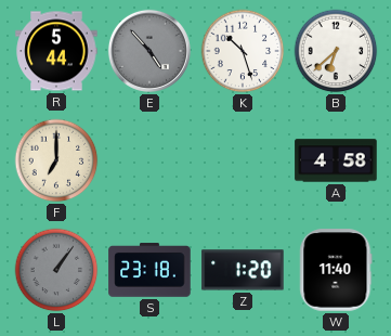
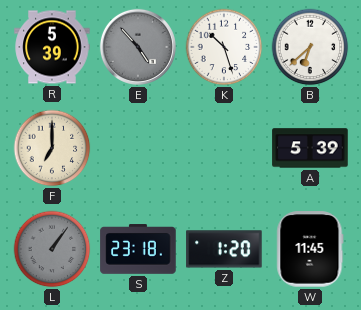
R: 5:44 -> 5:39 (52, 47)
A: 4:58 -> 5:39 (310, 148)
W: 11:40 -> 11:45 (310, 249)
